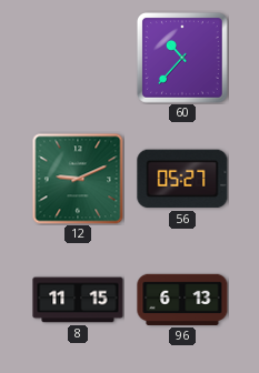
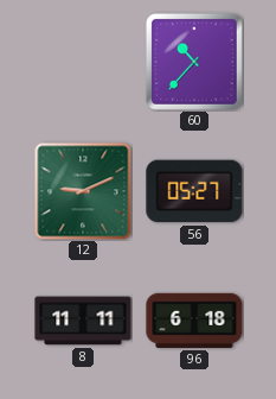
8: 11:15 -> 11:11 (83, 321)
96: 6:13 -> 6:18 (194, 321)
